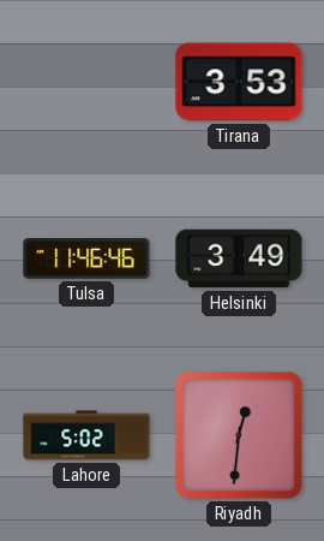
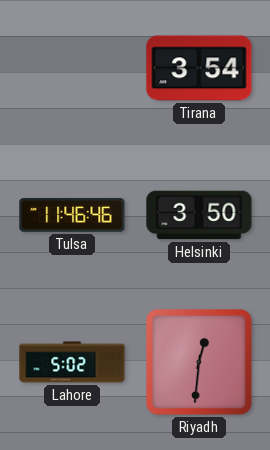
Tirana: 3:53 -> 3:54 (199, 68)
Helsinki: 3:49 -> 3:50 (199, 215)
